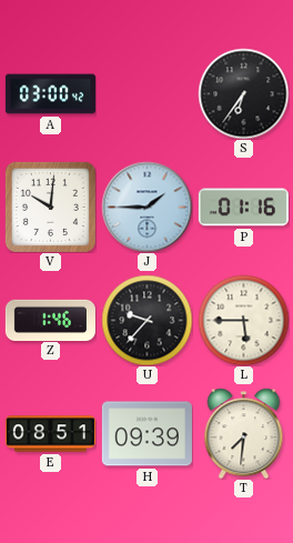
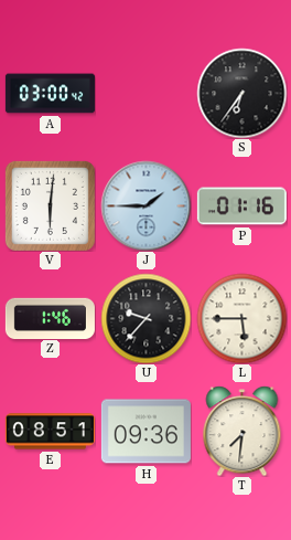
V: 10:01 -> 6:01 (50, 205)
H: 09:39 -> 09:36 (145, 432)
